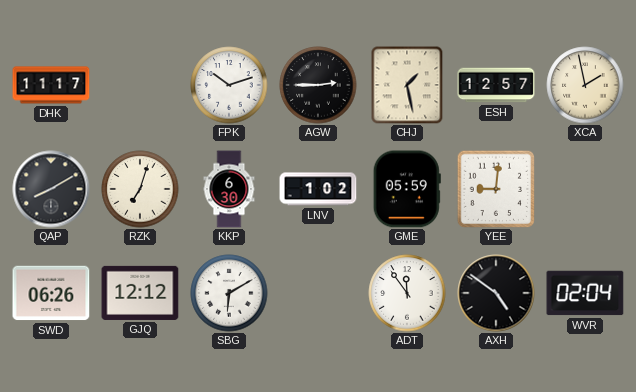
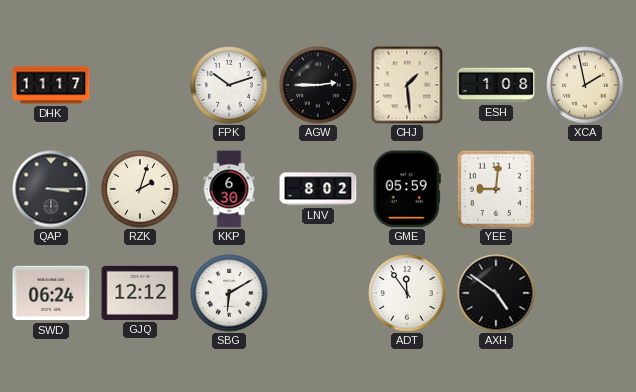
CHJ: 1:28 -> 1:29 (407, 85)
ESH: 12:57 -> 1:08 (496, 85)
QAP: 8:10 -> 3:15 (51, 189)
RZK: 7:03 -> 2:03 (140, 189)
LNV: 1:02 -> 8:02 (318, 189)
SWD: 06:26 -> 06:24 (51, 293)
WVR: 02:04 -> none (585, 293)
